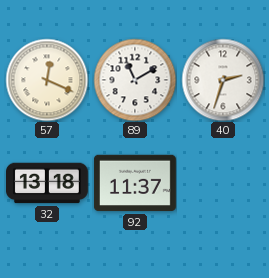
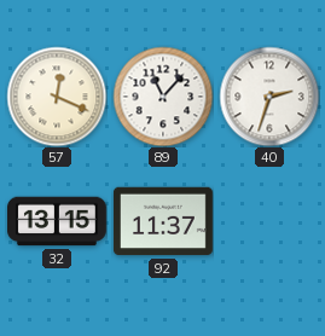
89: 11:10 -> 11:07 (163, 97)
32: 13:18 -> 13:15 (58, 221)
